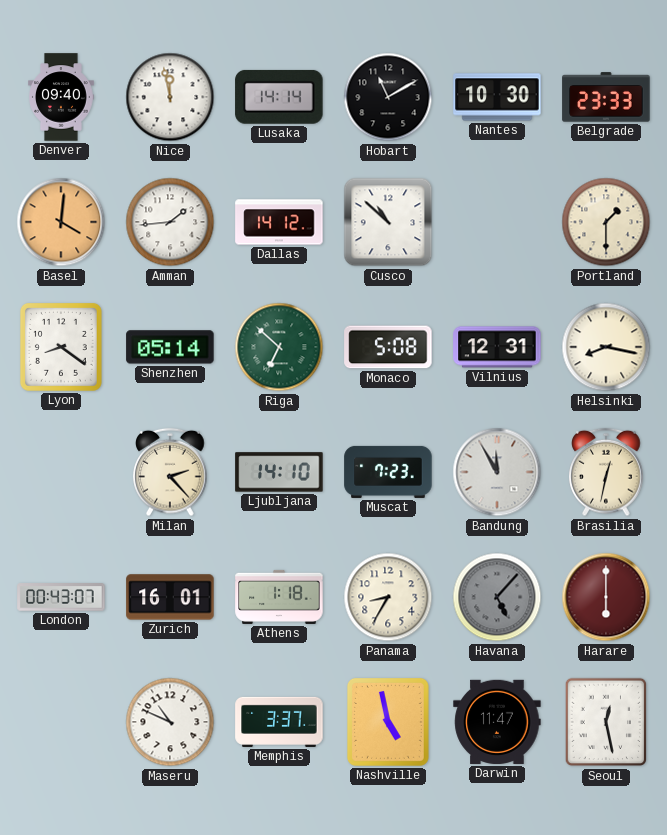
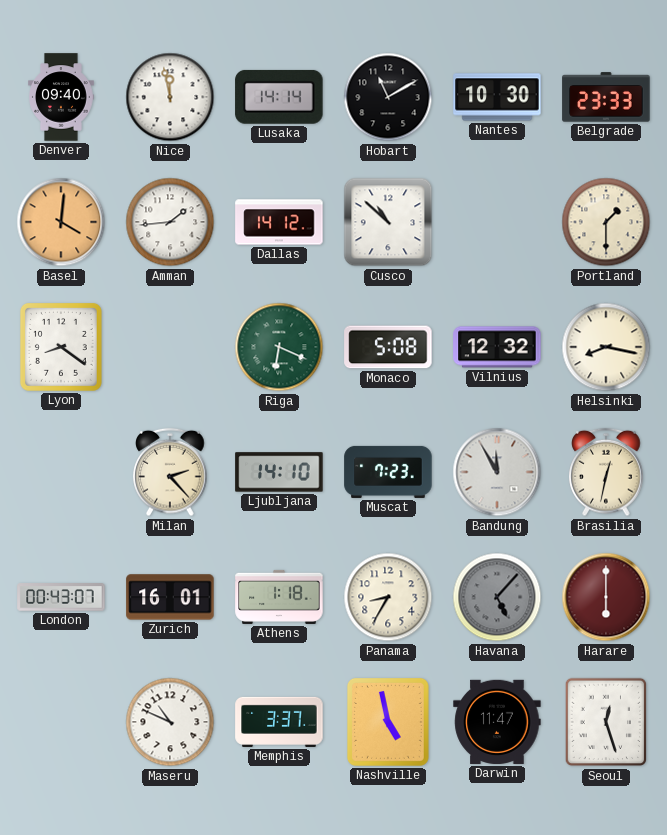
Shenzhen: 05:14 -> none (170, 347)
Riga: 6:52 -> 6:19 (279, 347)
Vilnius: 12:31 -> 12:32 (497, 347)
Seoul: 12:28 -> 12:27 (605, 722)
